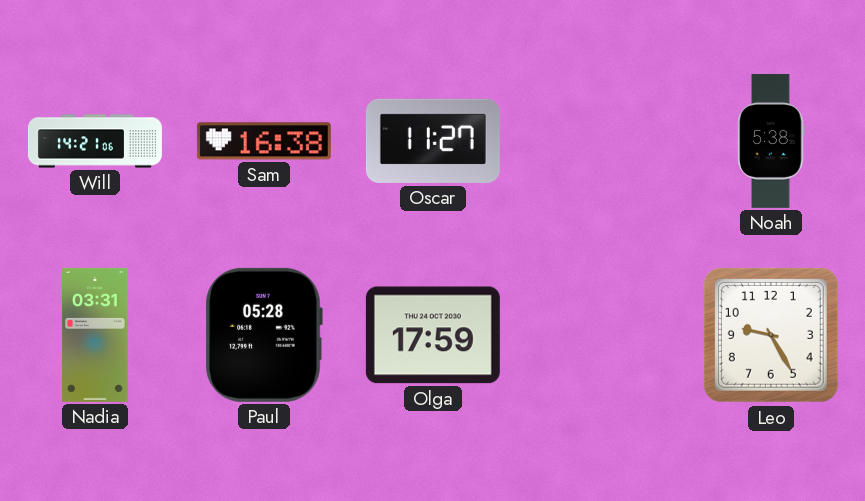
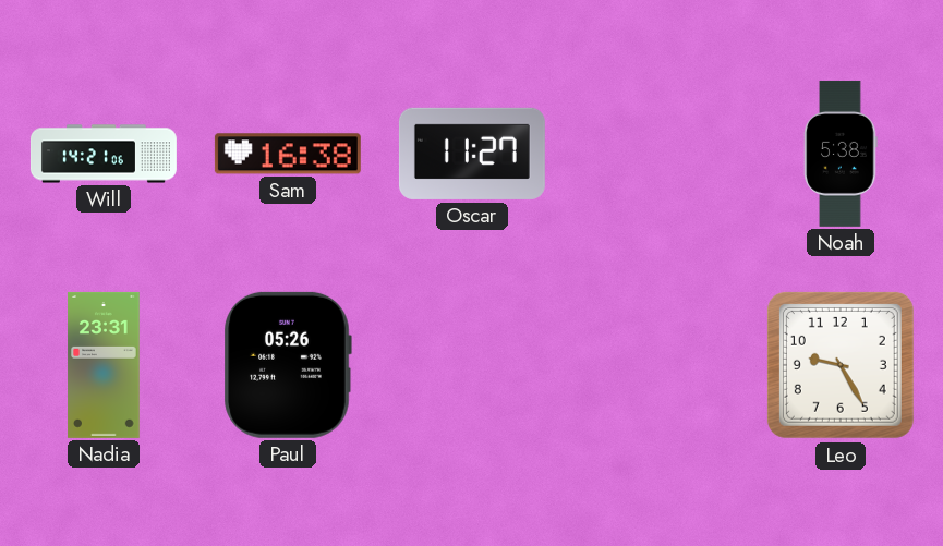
Nadia: 03:31 -> 23:31 (104, 365)
Paul: 05:28 -> 05:26 (288, 365)
Olga: 17:59 -> none (433, 335)
